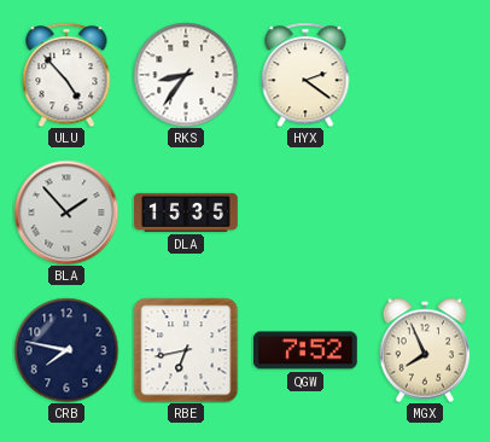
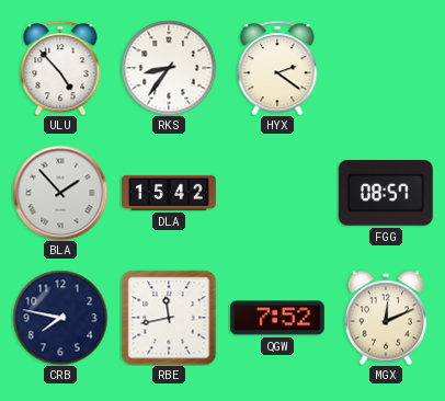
DLA: 15:35 -> 15:42 (169, 193)
FGG: none -> 08:57 (386, 194)
RBE: 6:43 -> 11:43 (169, 318)
MGX: 7:56 -> 12:11 (385, 318)
